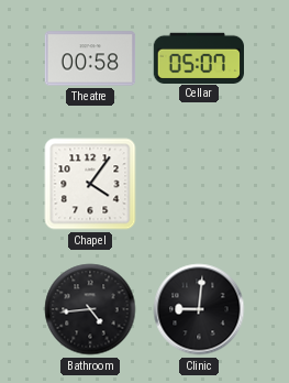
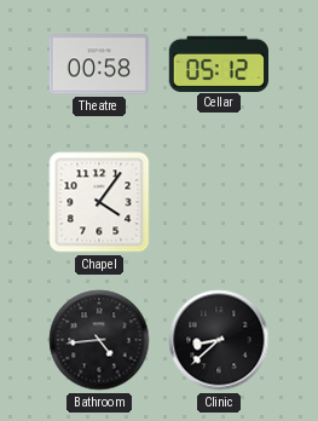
Cellar: 05:07 -> 05:12 (219, 63)
Clinic: 9:01 -> 8:38 (219, 340)
